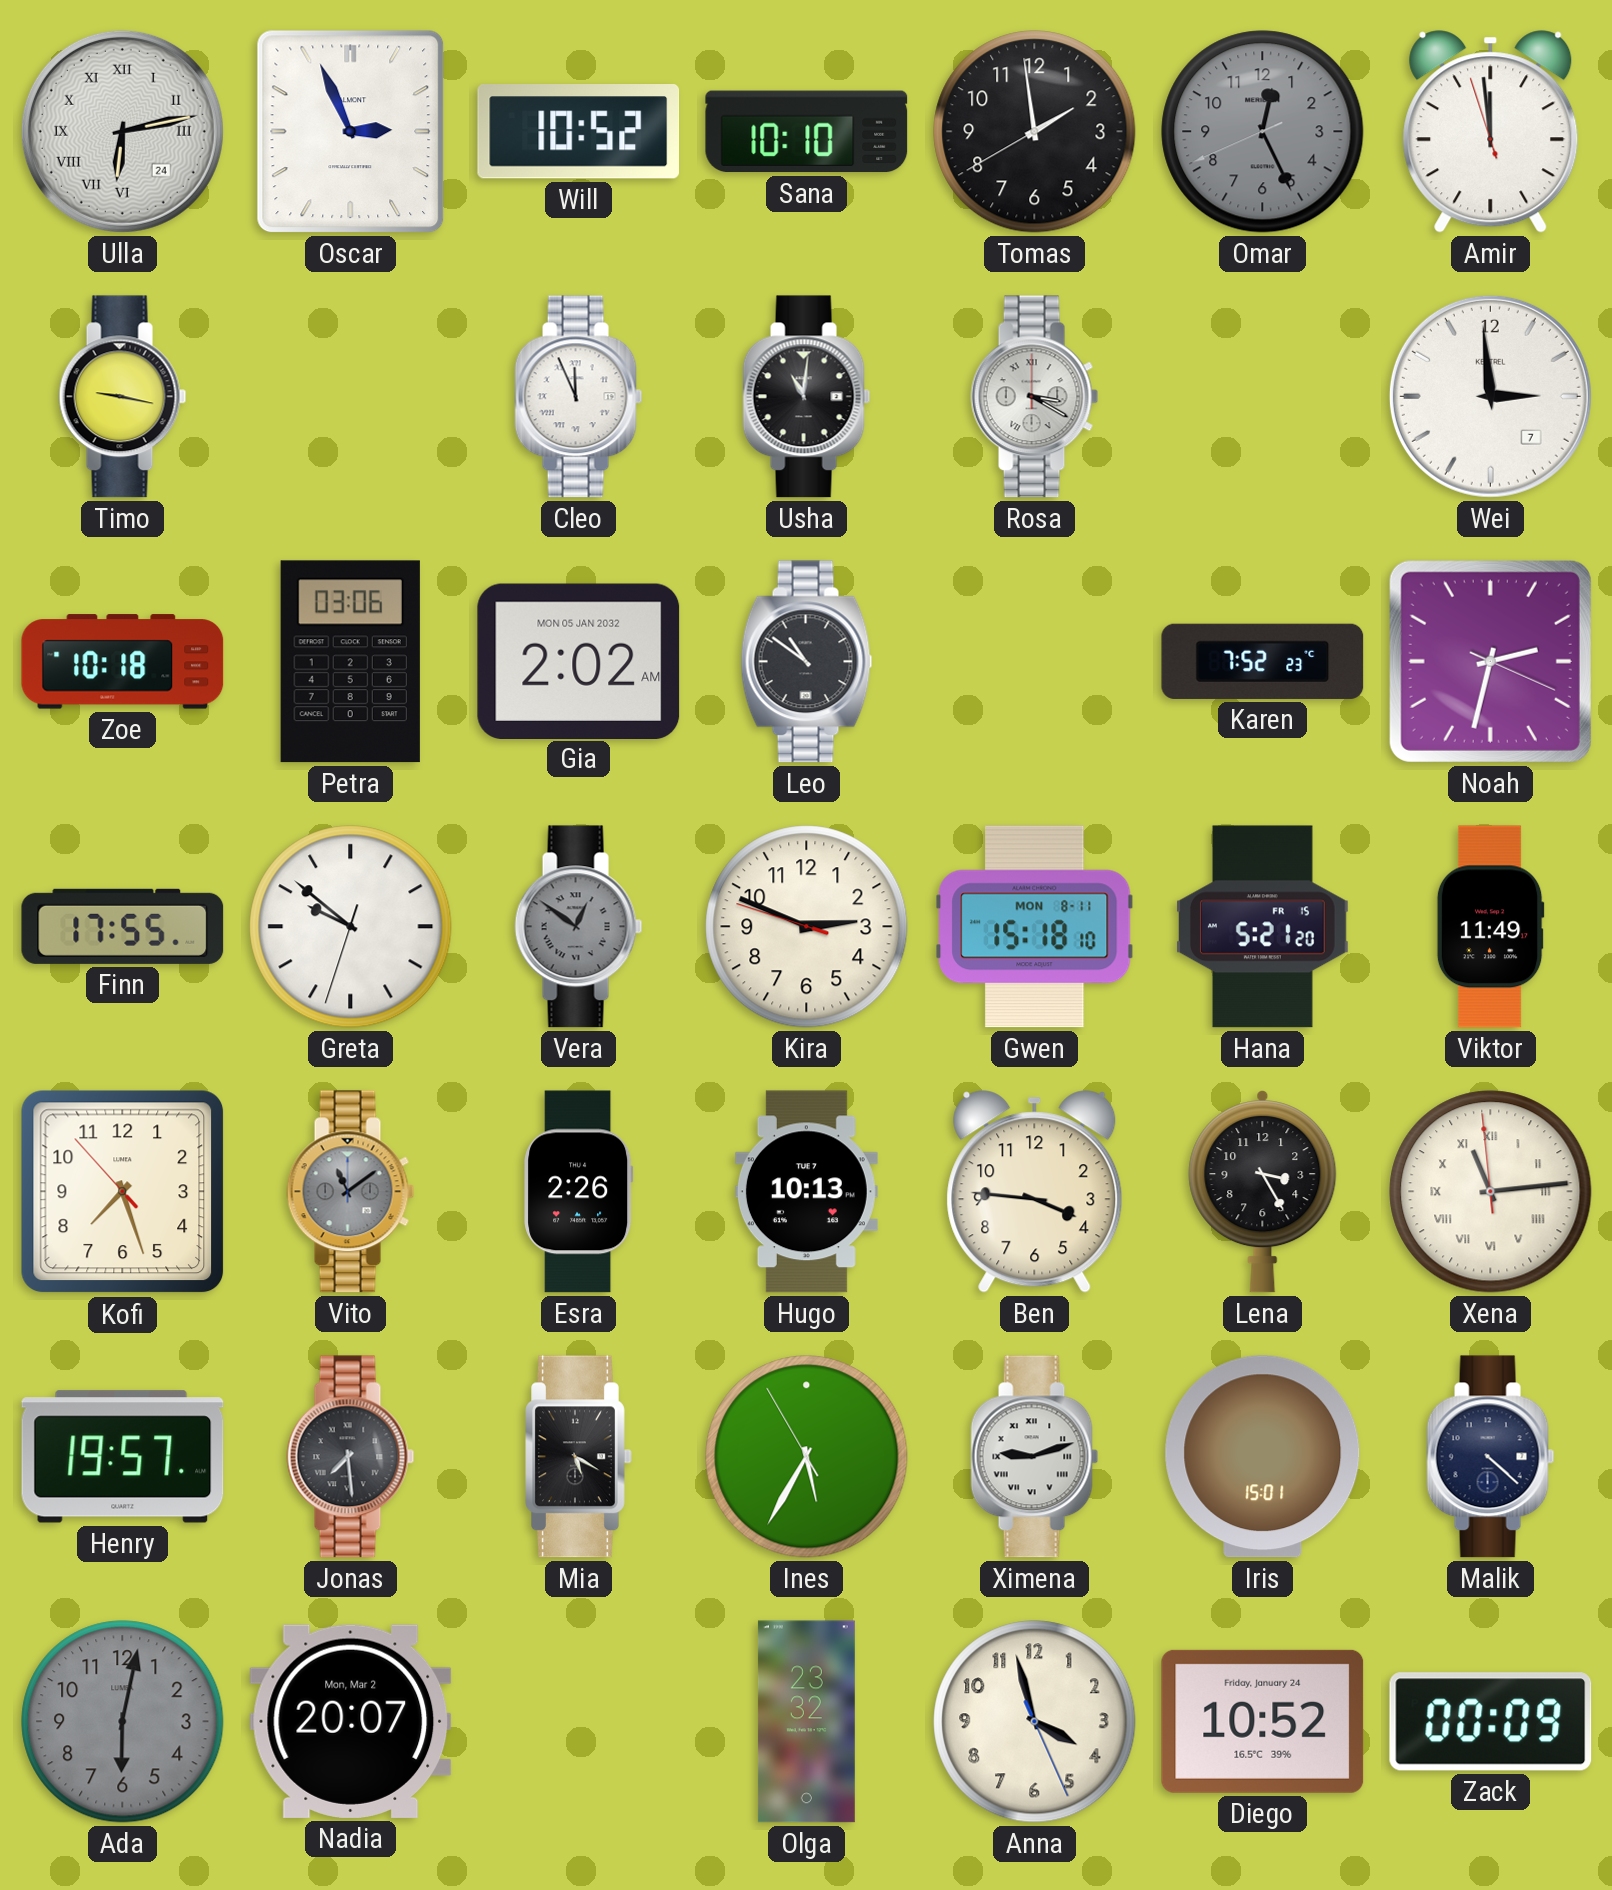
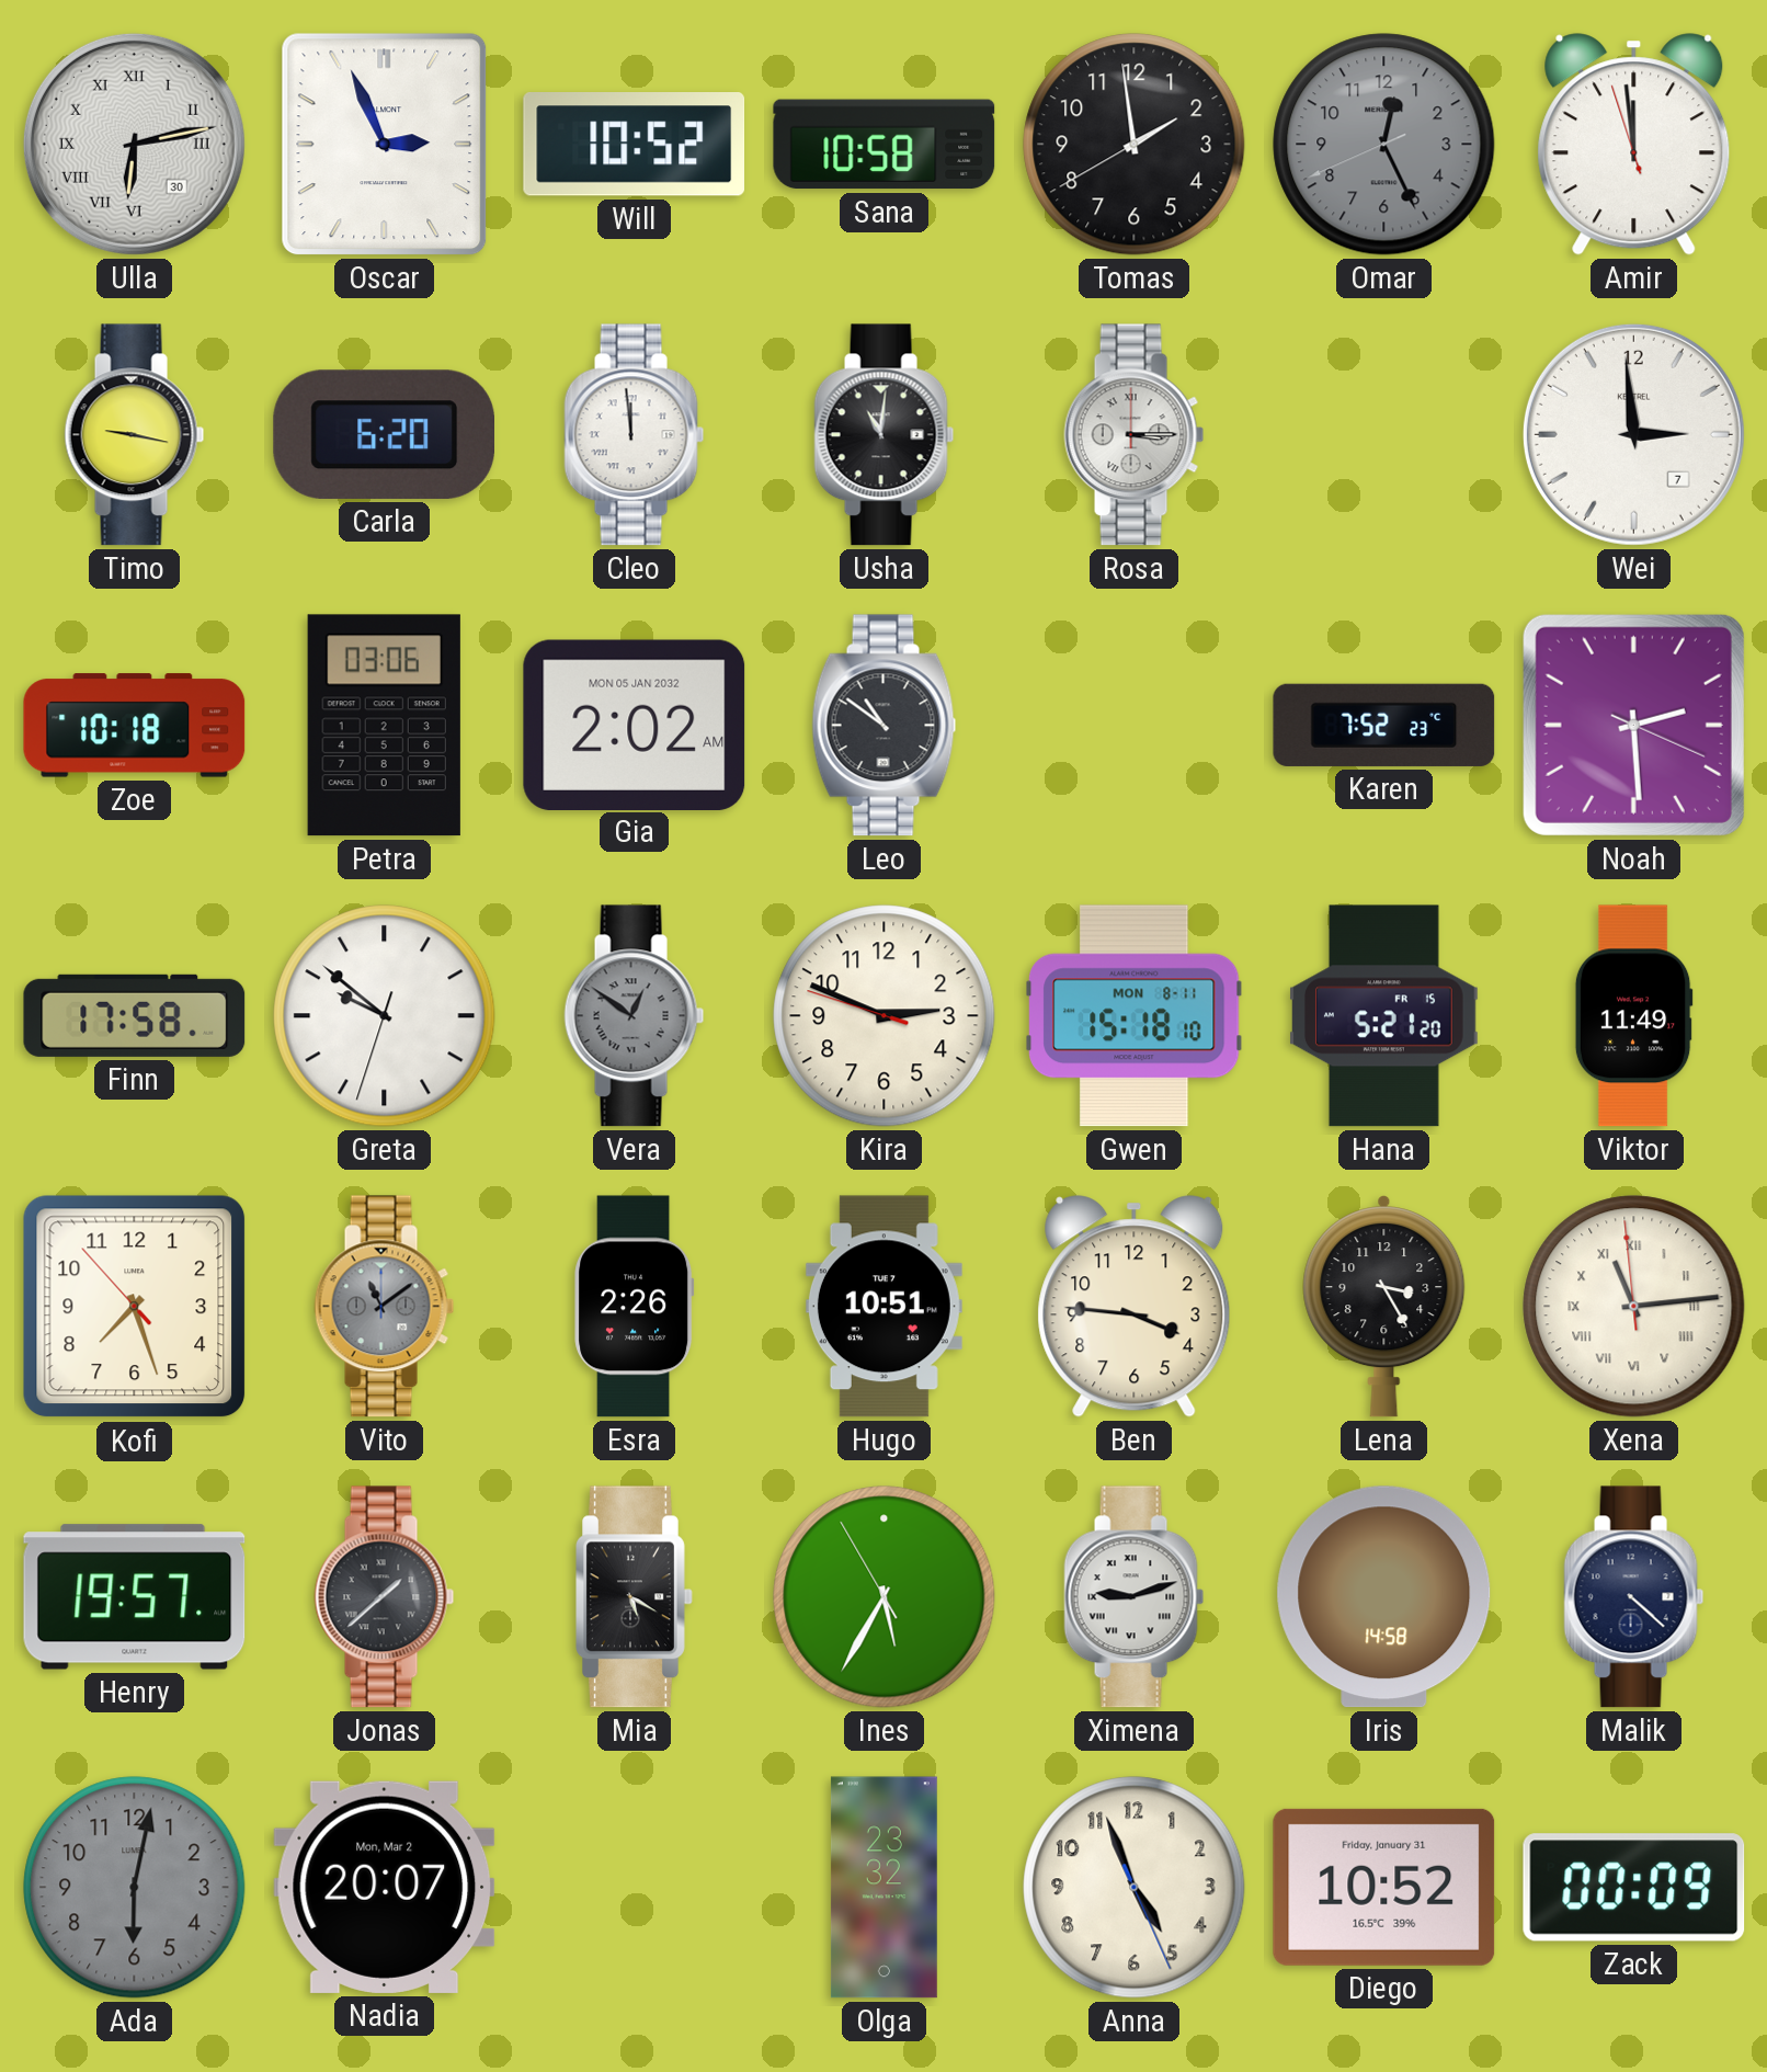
Ulla date: 24 -> 30 (134, 144)
Sana: 10:10 -> 10:58 (885, 145)
Carla: none -> 6:20 (384, 434)
Cleo: 11:56 -> 11:59 (635, 435)
Rosa: 3:20 -> 3:15 (1135, 435)
Noah: 2:32 -> 2:29 (1633, 725)
Finn: 17:55 -> 17:58 (135, 1015)
Hugo: 10:13 -> 10:51 (884, 1307)
Jonas: 7:29 -> 1:38 (385, 1597)
Iris: 15:01 -> 14:58 (1384, 1597)
Anna: 3:57 -> 4:56 (1135, 1888)
Diego date: Friday, January 24 -> Friday, January 31 (1384, 1887)
